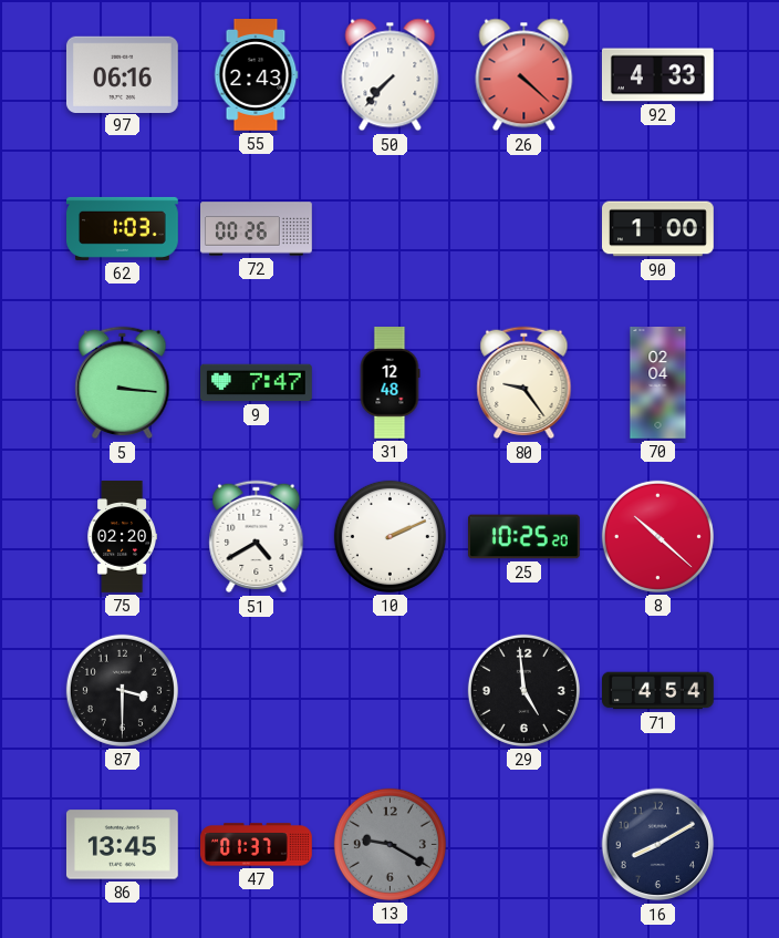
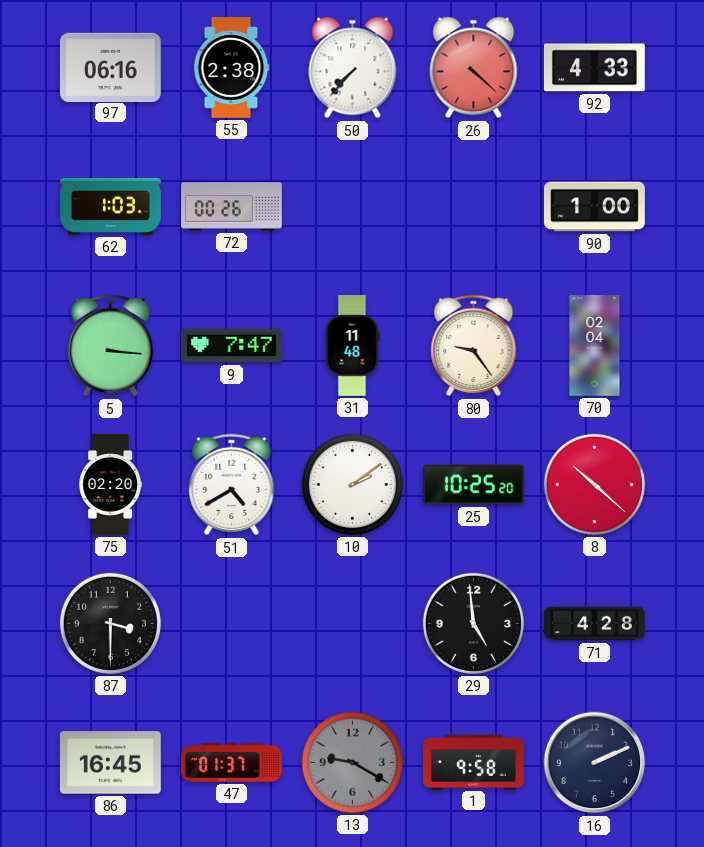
55: 2:43 -> 2:38 (231, 68)
31: 12:48 -> 11:48 (352, 346)
10: 2:11 -> 2:09 (352, 484)
71: 4:54 -> 4:28 (595, 624)
86: 13:45 -> 16:45 (110, 763)
1: none -> 9:58 (474, 762)
16: 8:10 -> 2:11 (595, 763)
